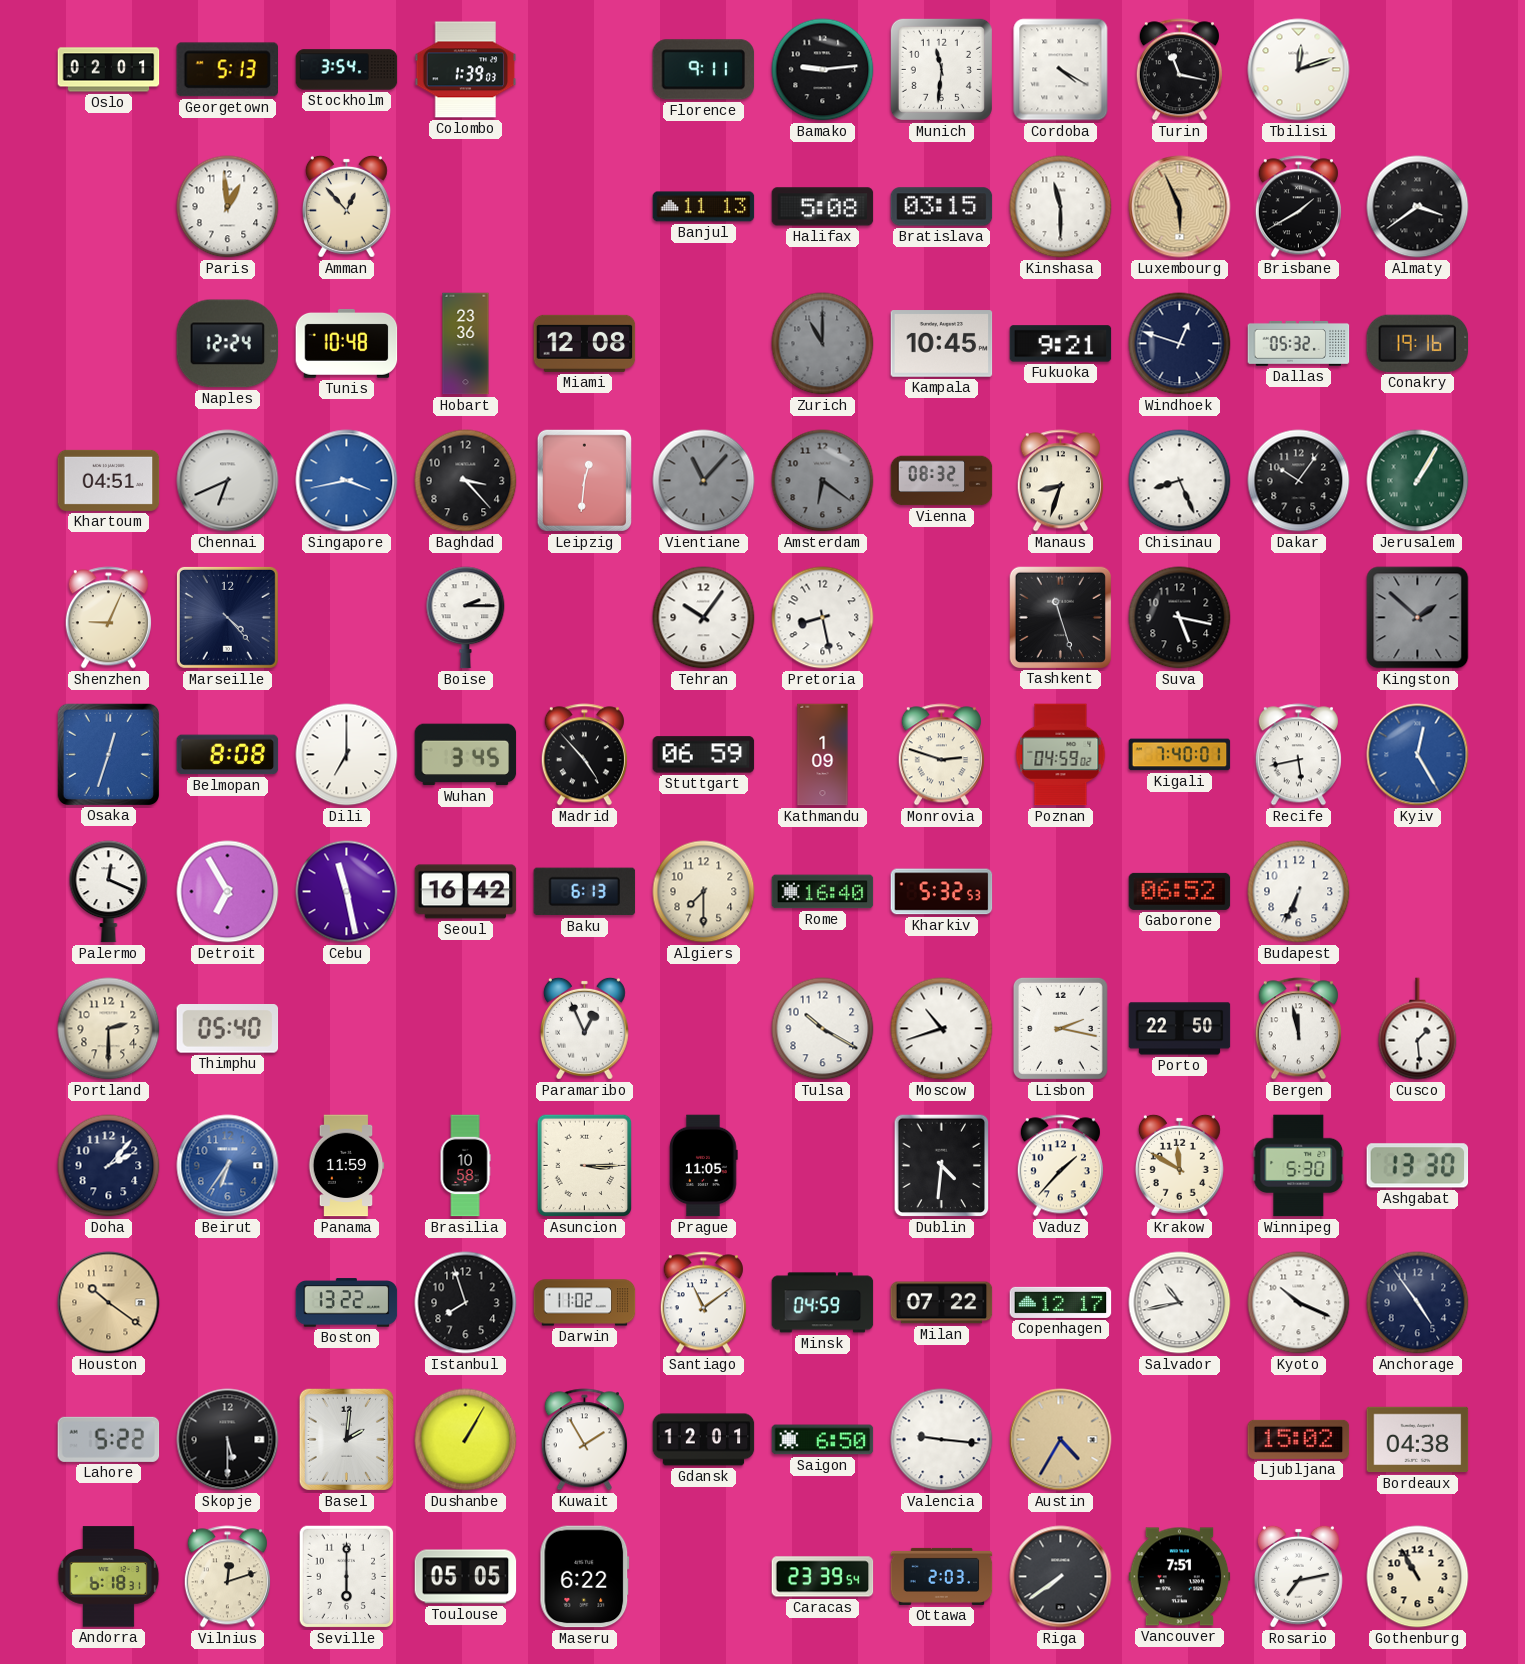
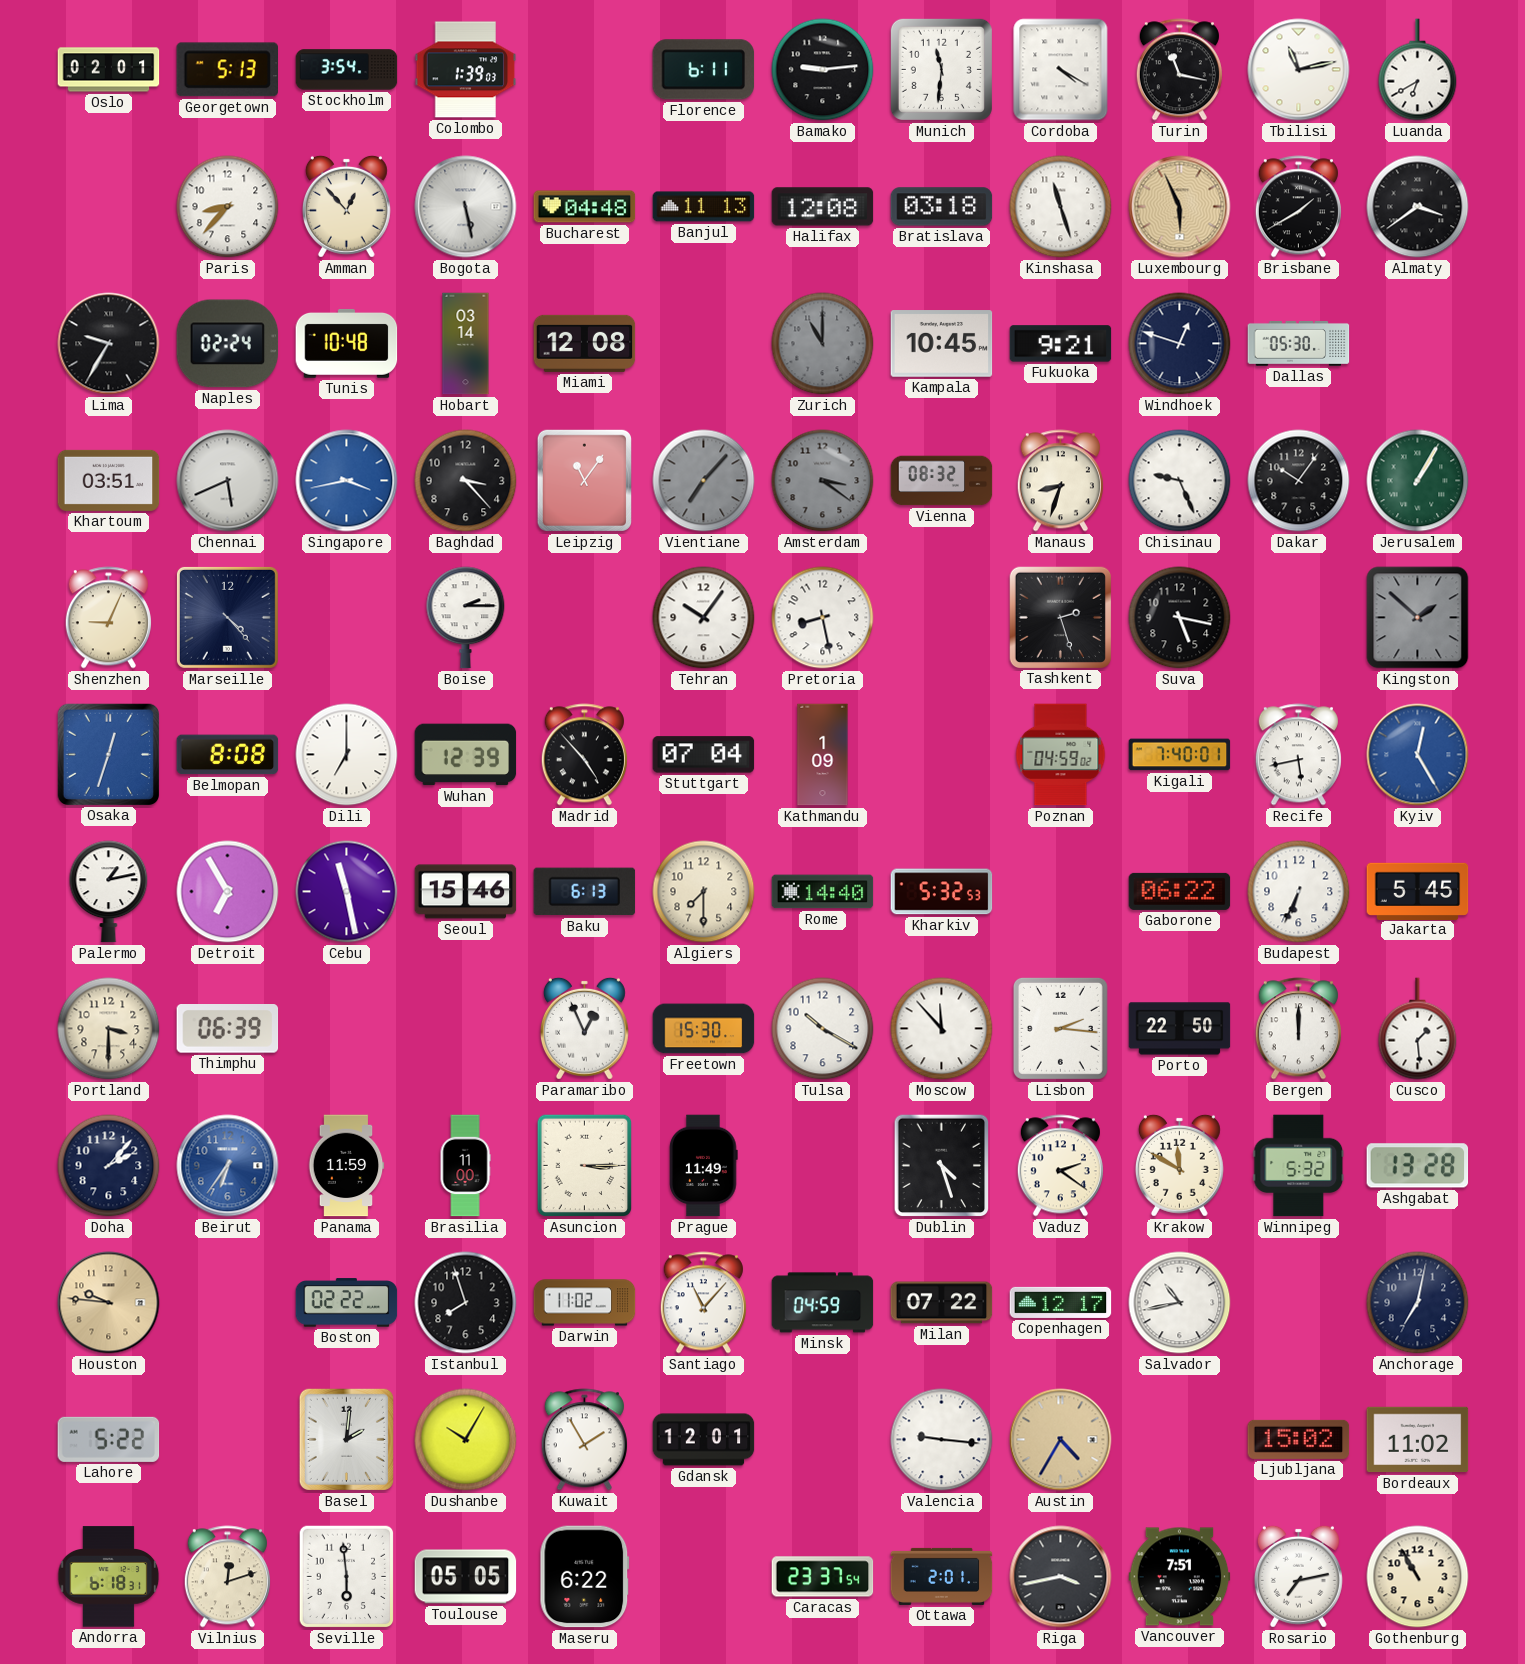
Florence: 9:11 -> 6:11 (704, 70)
Tbilisi: 12:12 -> 11:13 (1299, 70)
Luanda: none -> 6:40 (1418, 70)
Paris: 12:59 -> 8:37 (228, 207)
Bogota: none -> 5:28 (466, 207)
Bucharest: none -> 04:48 (585, 207)
Halifax: 5:08 -> 12:08 (823, 207)
Bratislava: 03:15 -> 03:18 (942, 207)
Kinshasa: 11:30 -> 11:27 (1061, 207)
Lima: none -> 9:35 (109, 344)
Naples: 12:24 -> 02:24 (228, 344)
Hobart: 23:36 -> 03:14 (466, 344)
Dallas: 05:32 -> 05:30 (1299, 343)
Conakry: 19:16 -> none (1418, 343)
Khartoum: 04:51 -> 03:51 (109, 480)
Chennai: 6:41 -> 5:41 (228, 481)
Leipzig: 12:31 -> 11:06 (584, 480)
Vientiane: 11:07 -> 7:07 (704, 481)
Amsterdam: 6:21 -> 3:21 (823, 481)
Chisinau: 8:26 -> 9:26 (1180, 481)
Tashkent: 11:27 -> 2:27 (1060, 617)
Wuhan: 3:45 -> 12:39 (466, 755)
Stuttgart: 06:59 -> 07:04 (704, 755)
Monrovia: 2:48 -> none (941, 755)
Palermo: 12:19 -> 1:13 (109, 892)
Seoul: 16:42 -> 15:46 (466, 892)
Rome: 16:40 -> 14:40 (823, 892)
Gaborone: 06:52 -> 06:22 (1180, 891)
Jakarta: none -> 5:45 (1418, 891)
Portland: 2:30 -> 3:30 (109, 1029)
Thimphu: 05:40 -> 06:39 (228, 1029)
Freetown: none -> 15:30 (704, 1029)
Moscow: 10:42 -> 11:53 (942, 1029)
Lisbon: 2:17 -> 2:16 (1060, 1028)
Bergen: 11:58 -> 12:00 (1298, 1029)
Brasilia: 10:58 -> 11:00 (465, 1166)
Prague: 11:05 -> 11:49 (704, 1166)
Dublin: 4:31 -> 4:27 (942, 1166)
Vaduz: 1:37 -> 2:21 (1060, 1166)
Winnipeg: 5:30 -> 5:32 (1299, 1166)
Ashgabat: 13:30 -> 13:28 (1418, 1166)
Houston: 10:21 -> 9:46 (109, 1303)
Boston: 13:22 -> 02:22 (347, 1303)
Santiago: 11:09 -> 11:07 (703, 1303)
Kyoto: 10:19 -> none (1299, 1303)
Anchorage: 4:54 -> 7:02 (1418, 1303)
Skopje: 5:30 -> none (228, 1440)
Dushanbe: 1:05 -> 10:05 (466, 1440)
Saigon: 6:50 -> none (823, 1440)
Bordeaux: 04:38 -> 11:02 (1418, 1440)
Seville: 6:00 -> 5:59 (347, 1577)
Caracas: 23:39 -> 23:37 (823, 1577)
Ottawa: 2:03 -> 2:01 (942, 1576)
Riga: 7:39 -> 3:43 (1061, 1577)
